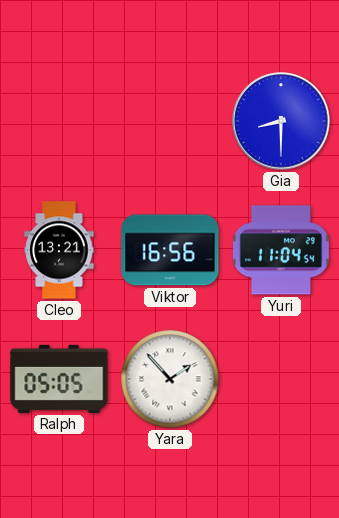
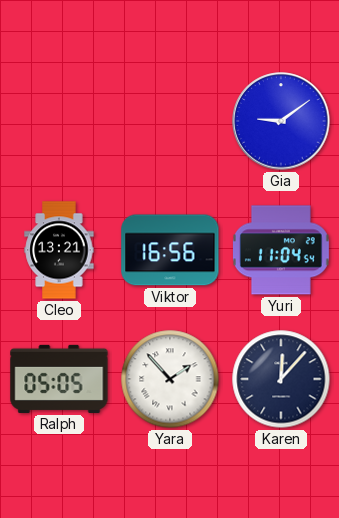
Gia: 8:30 -> 9:09 (281, 121)
Karen: none -> 12:07 (281, 379)
